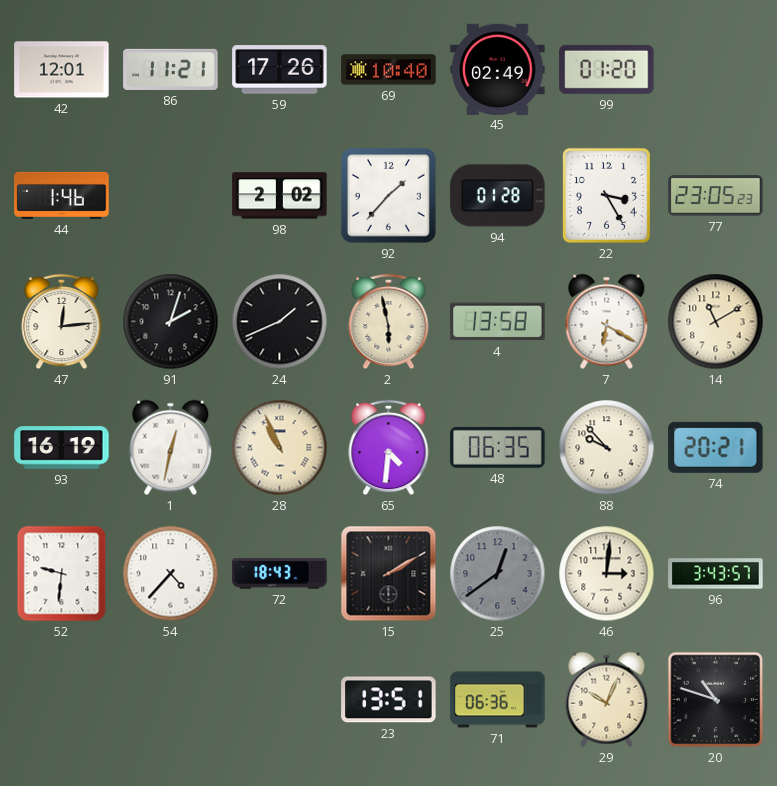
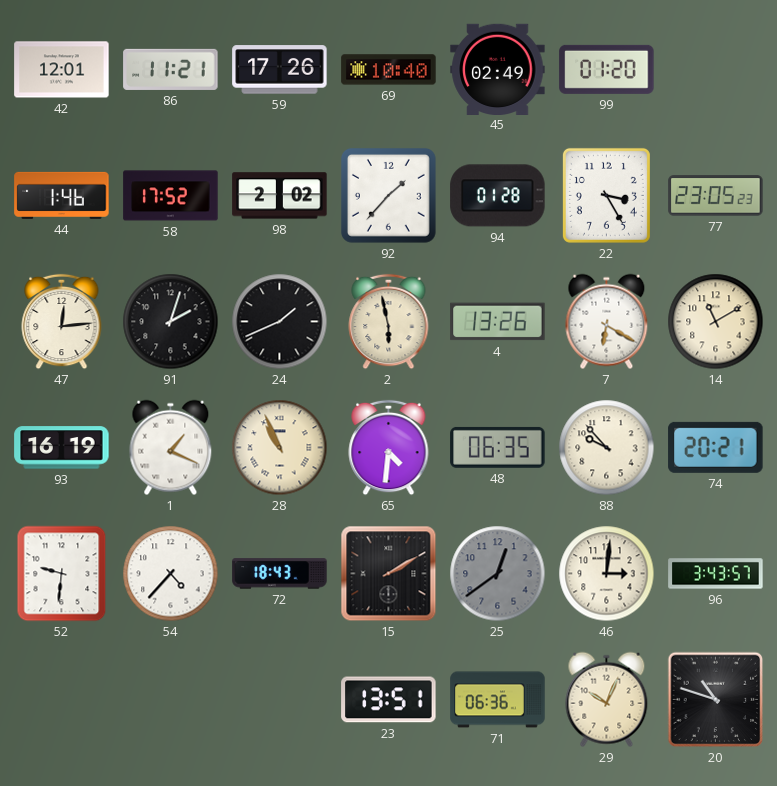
58: none -> 17:52 (171, 196)
4: 13:58 -> 13:26 (498, 322)
1: 12:32 -> 1:19 (171, 448)
